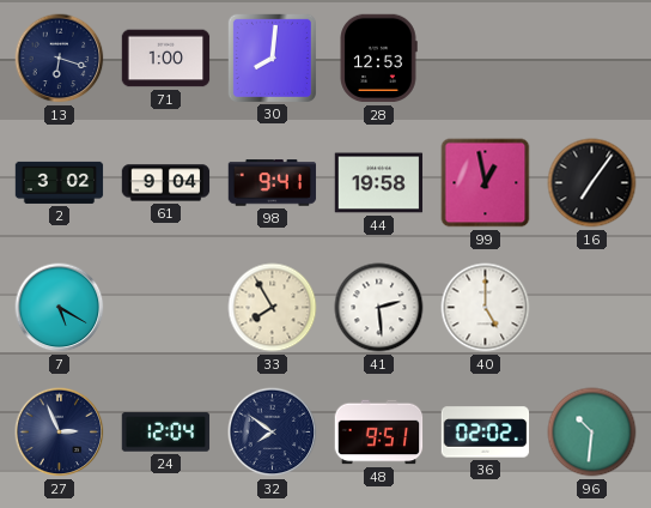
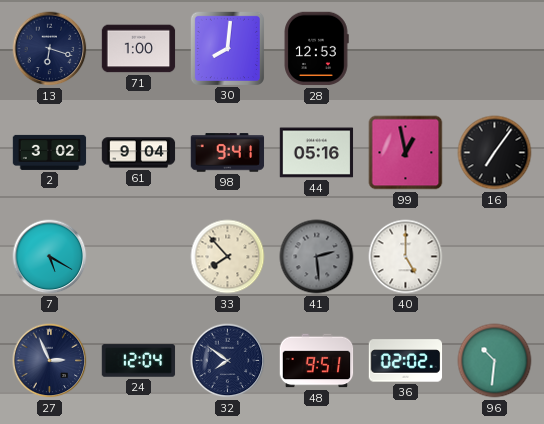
44: 19:58 -> 05:16 (317, 153)
33: 7:55 -> 7:53 (228, 257)
41 dial: white -> grey (317, 257)
